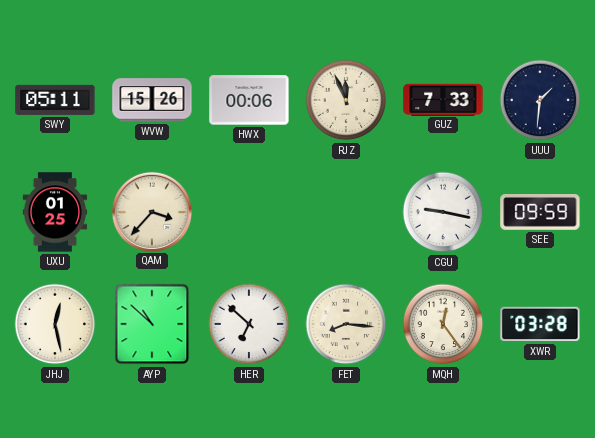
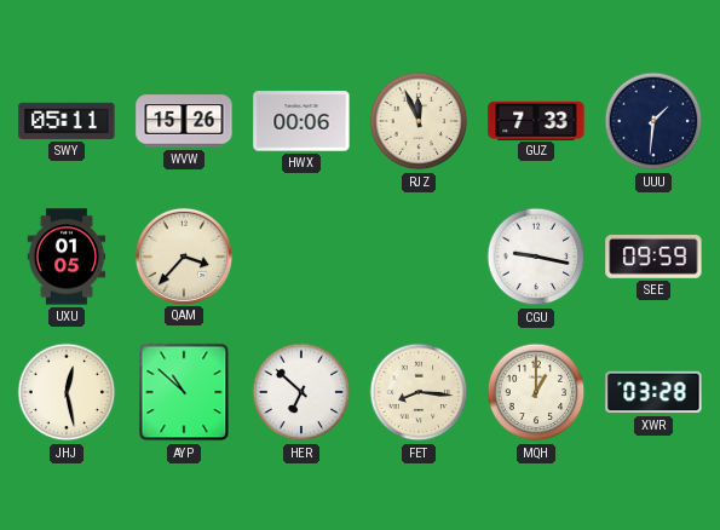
UXU: 01:25 -> 01:05 (67, 257)
MQH: 12:24 -> 1:00 (536, 392)
